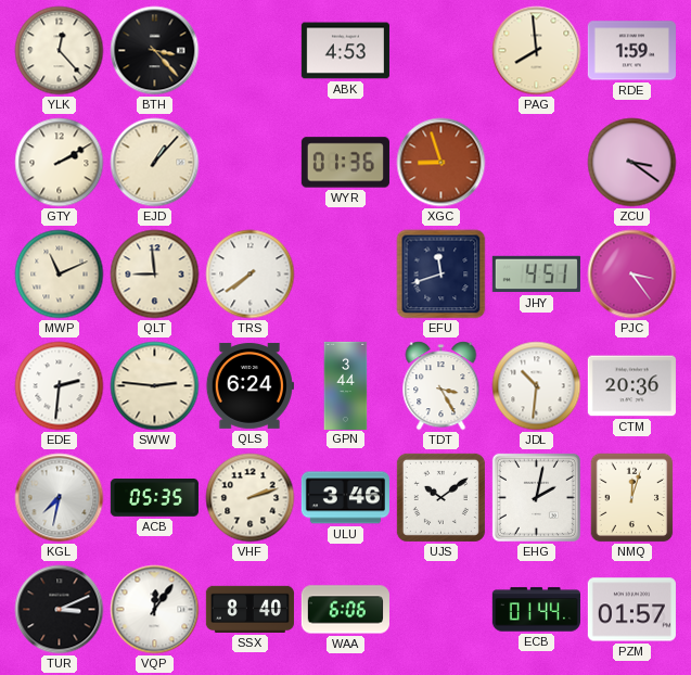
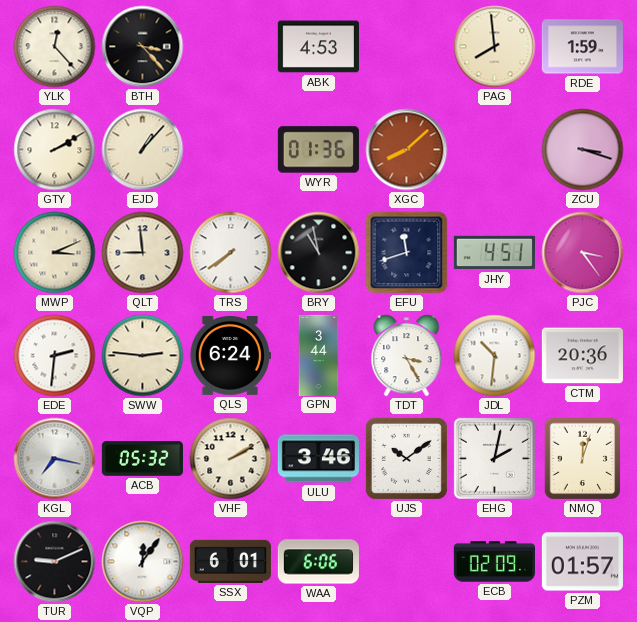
XGC: 8:57 -> 8:08 (407, 150)
ZCU: 3:21 -> 3:18 (583, 150)
MWP: 11:11 -> 3:11 (55, 253)
BRY: none -> 10:58 (319, 253)
KGL: 7:32 -> 7:17 (55, 459)
ACB: 05:35 -> 05:32 (142, 459)
VHF: 2:12 -> 2:10 (231, 459)
TUR: 3:11 -> 9:11 (55, 562)
SSX: 8:40 -> 6:01 (230, 561)
ECB: 01:44 -> 02:09 (494, 562)
